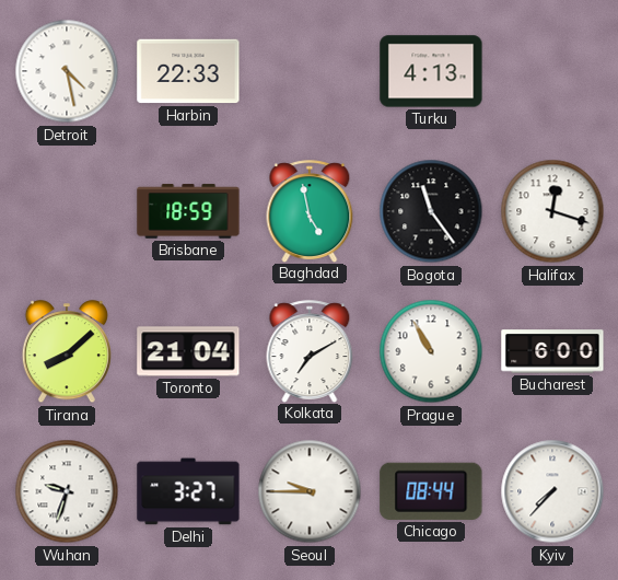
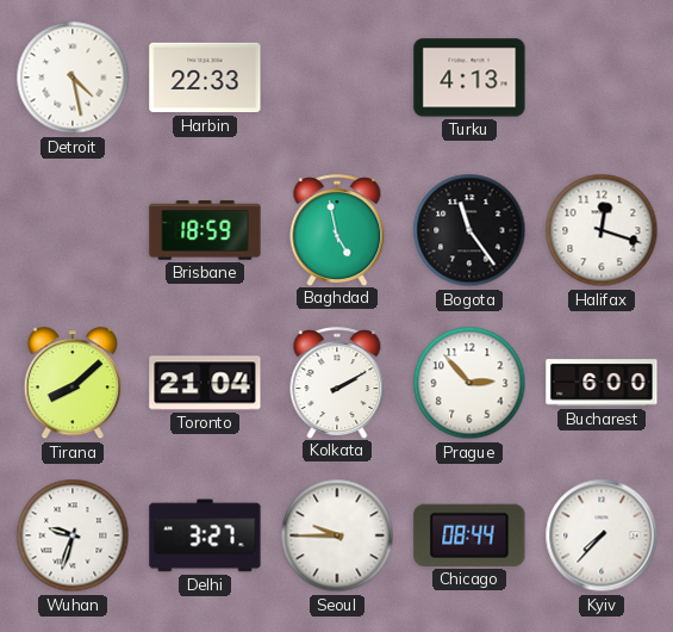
Kolkata: 7:10 -> 2:10 (337, 383)
Prague: 10:55 -> 2:53 (469, 383)
